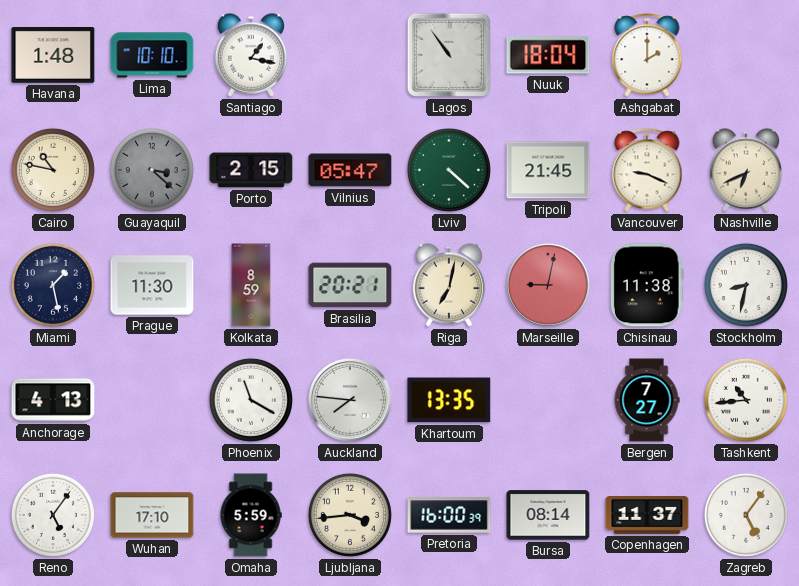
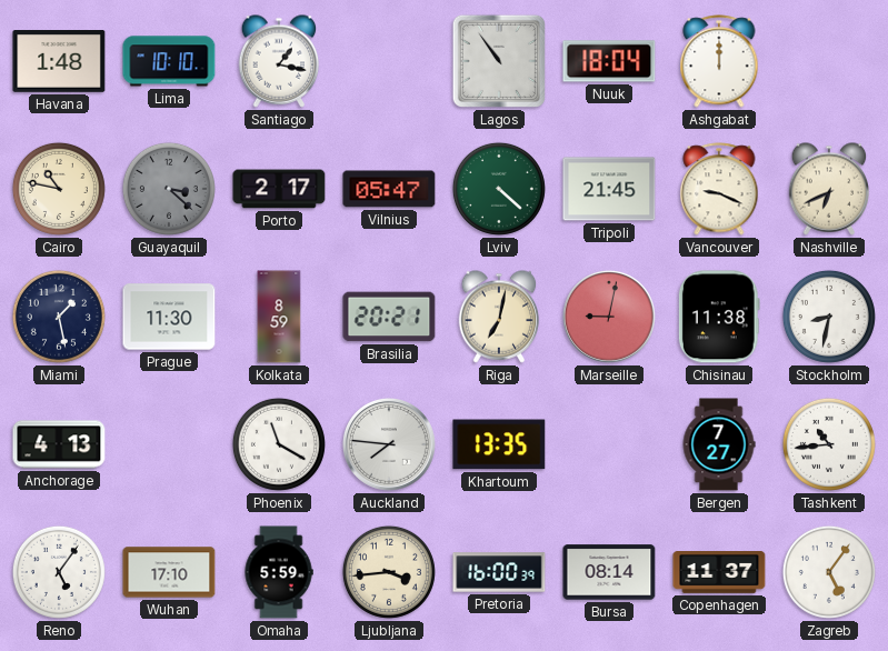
Ashgabat: 2:00 -> 12:00 (719, 61)
Porto: 2:15 -> 2:17 (279, 189)
